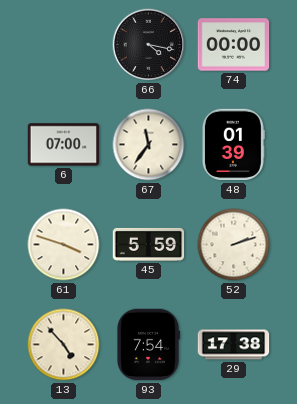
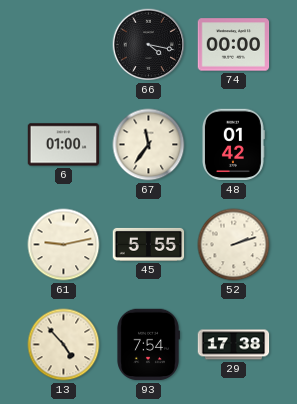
6: 07:00 -> 01:00 (64, 145)
48: 01:39 -> 01:42 (234, 145)
61: 3:48 -> 9:13 (64, 245)
45: 5:59 -> 5:55 (149, 244)
